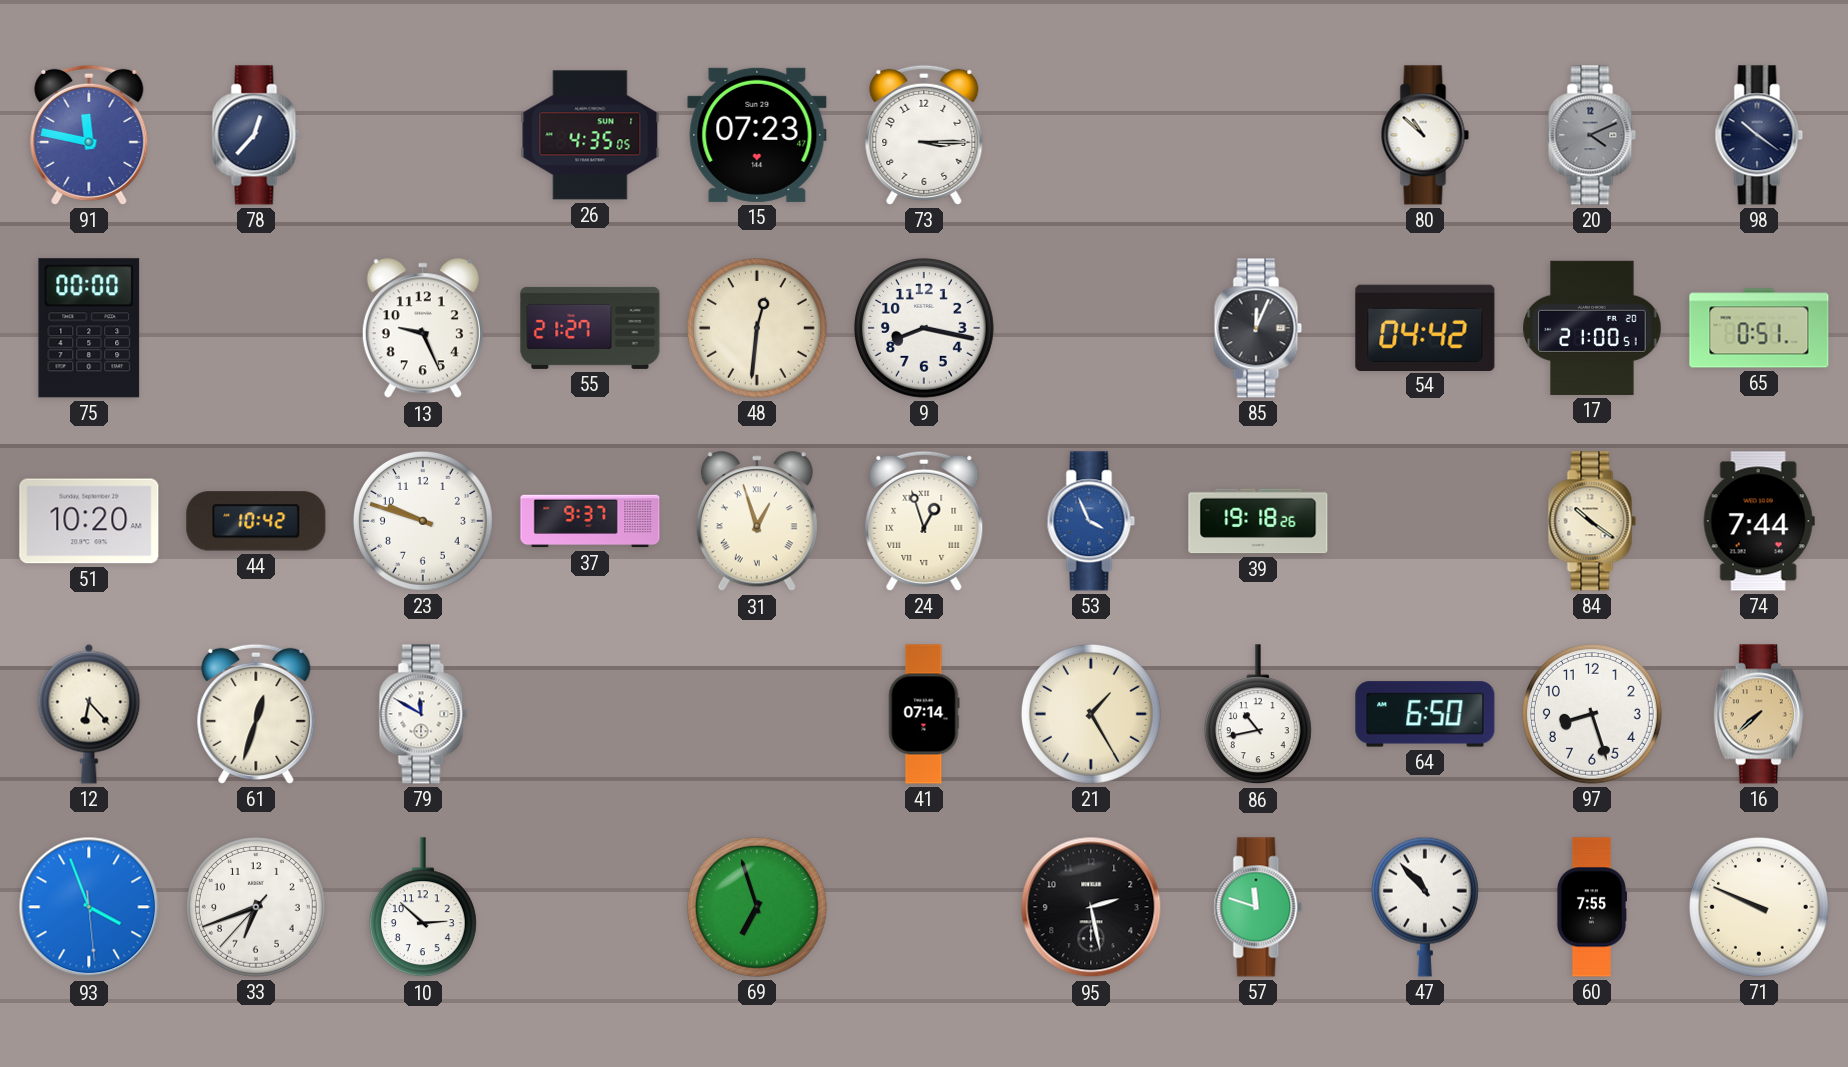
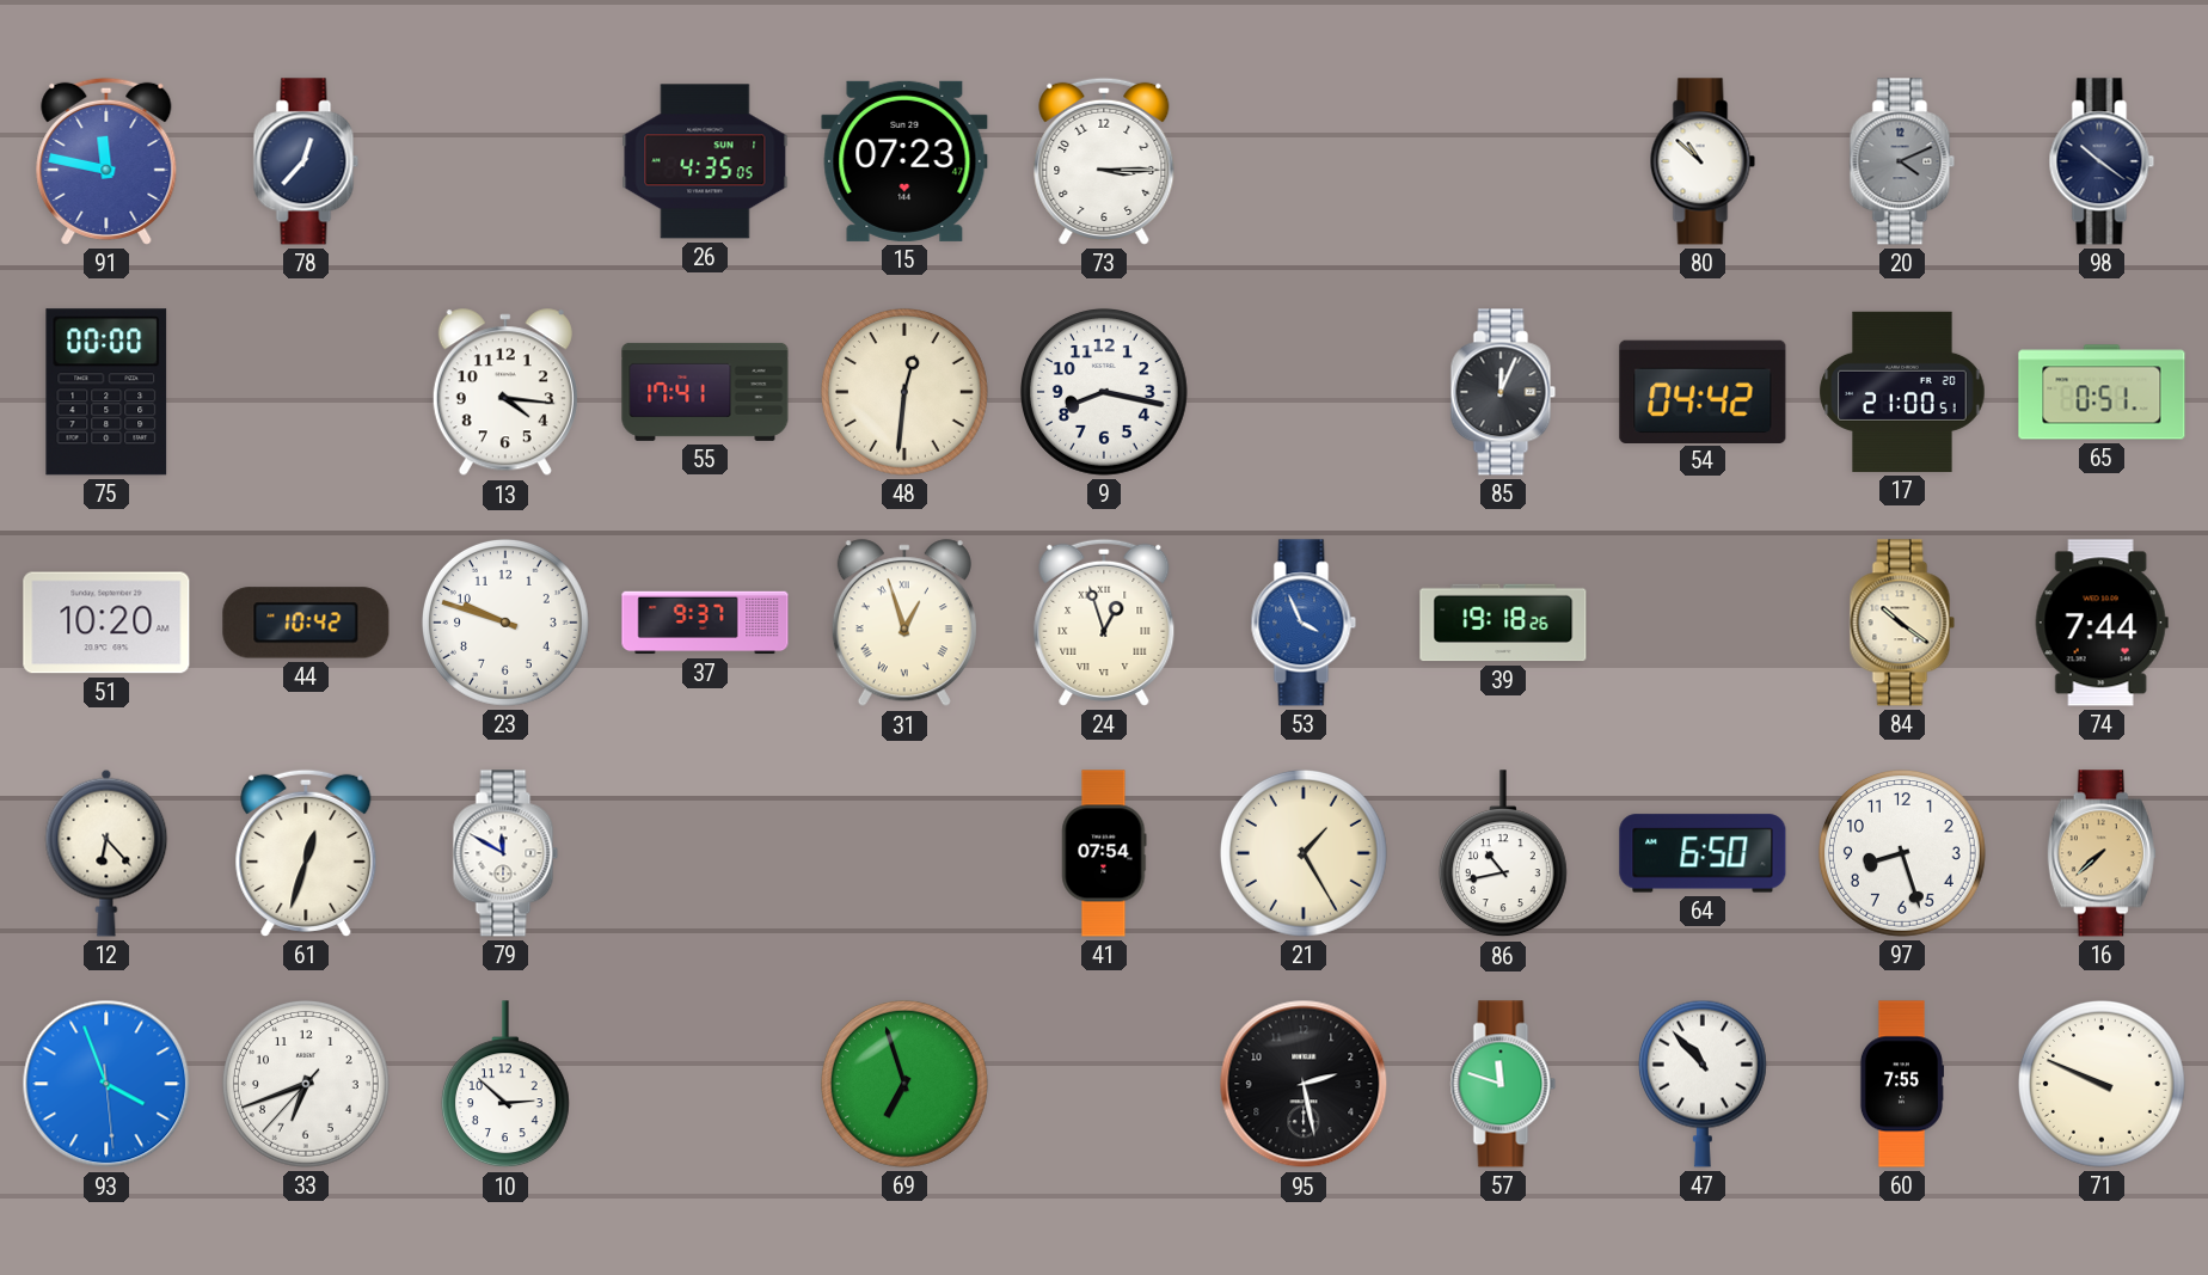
13: 9:26 -> 4:16 (505, 393)
55: 21:27 -> 17:41 (705, 392)
41: 07:14 -> 07:54 (1104, 853)
